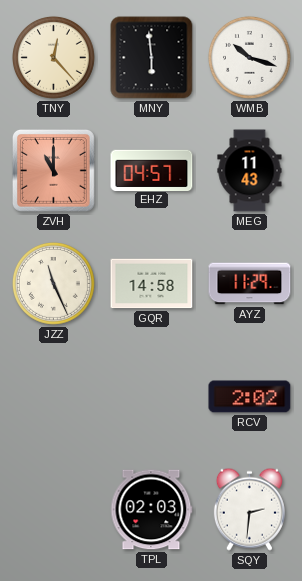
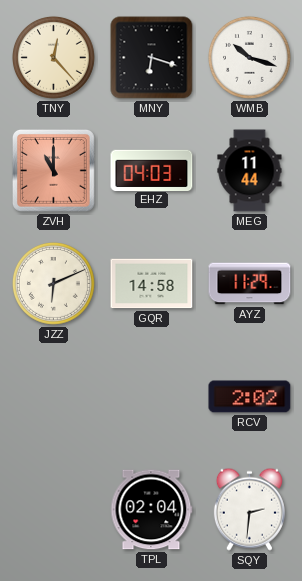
MNY: 5:59 -> 6:18 (152, 58)
EHZ: 04:57 -> 04:03 (152, 170)
MEG: 11:43 -> 11:44 (250, 171)
JZZ: 11:26 -> 6:11 (54, 284)
TPL: 02:03 -> 02:04 (152, 510)
